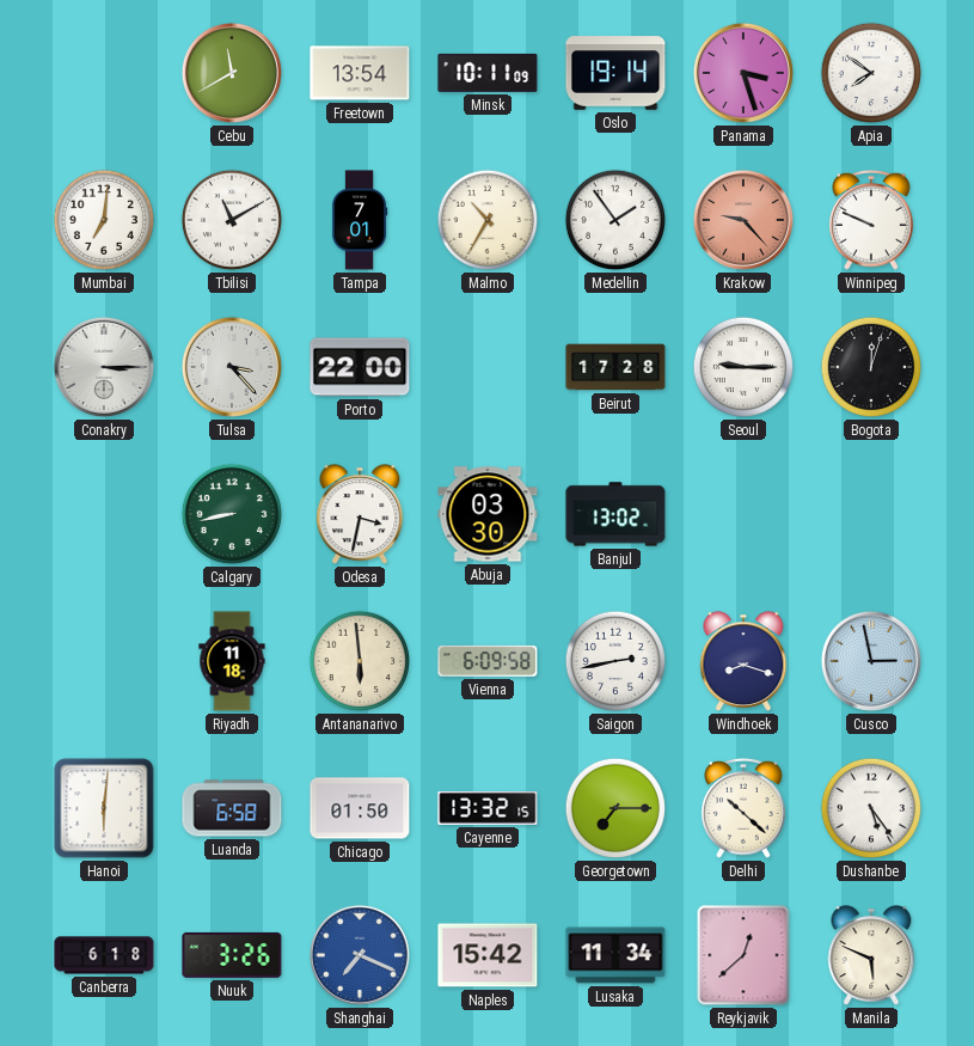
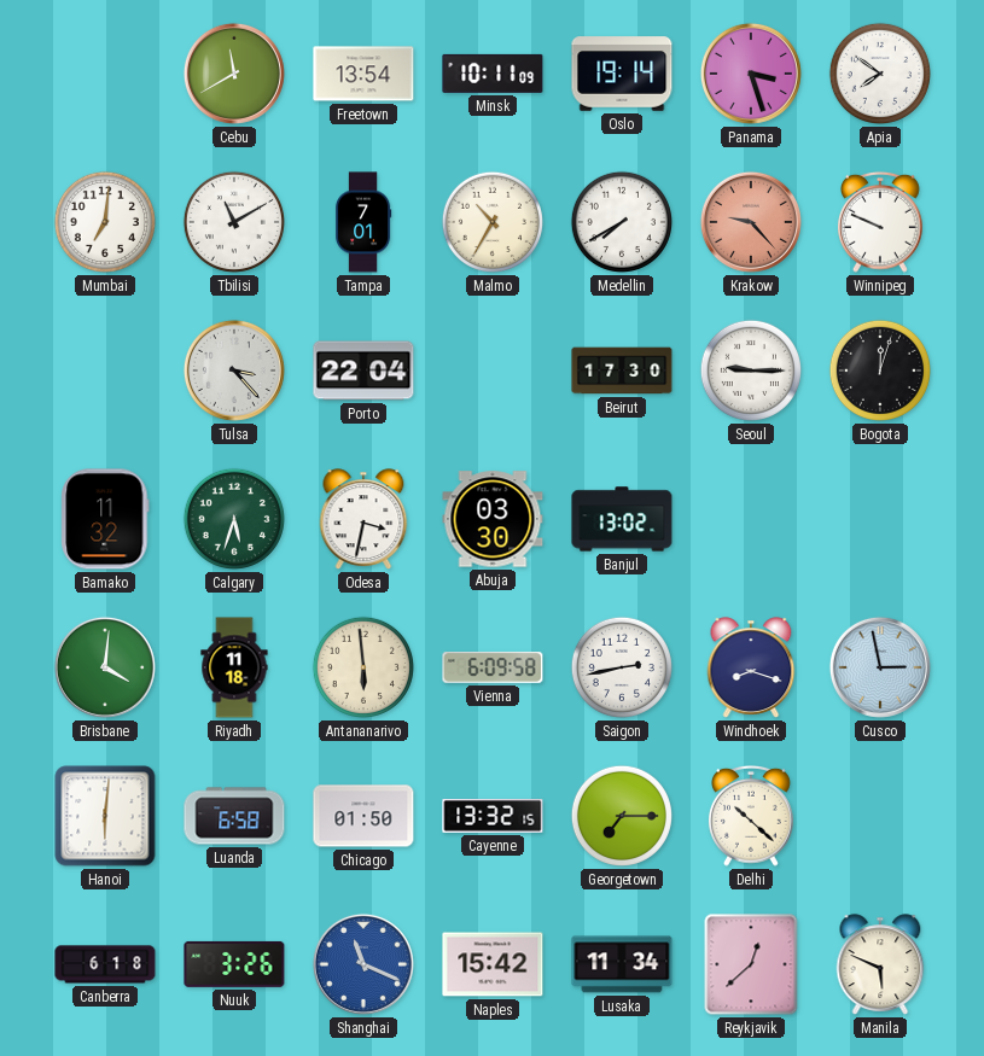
Medellin: 1:54 -> 7:40 (622, 222)
Conakry: 3:15 -> none (104, 367)
Porto: 22:00 -> 22:04 (363, 371)
Beirut: 17:28 -> 17:30 (622, 371)
Bamako: none -> 11:32 (105, 519)
Calgary: 8:43 -> 5:33 (234, 519)
Brisbane: none -> 4:01 (105, 667)
Dushanbe: 5:24 -> none (871, 808)
Shanghai: 7:19 -> 11:19 (363, 964)
